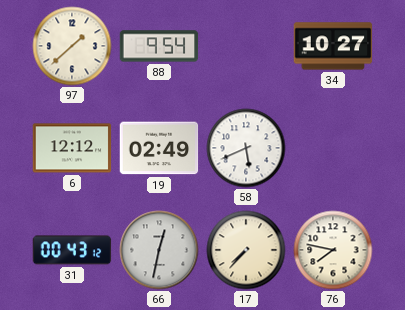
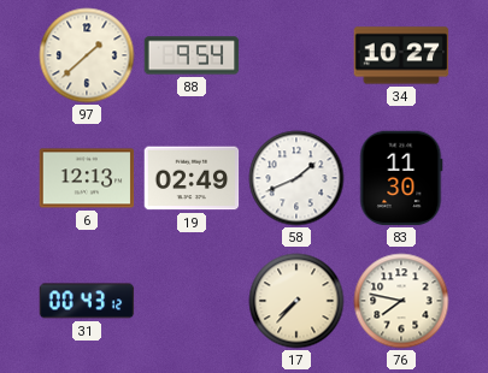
6: 12:12 -> 12:13 (87, 178)
58: 5:41 -> 1:41 (296, 178)
83: none -> 11:30 (401, 178)
66: 12:32 -> none (159, 250)
